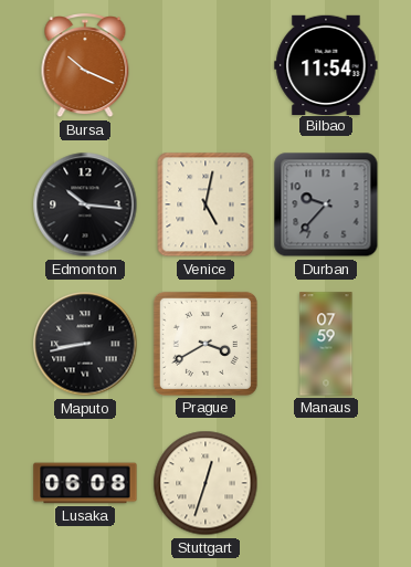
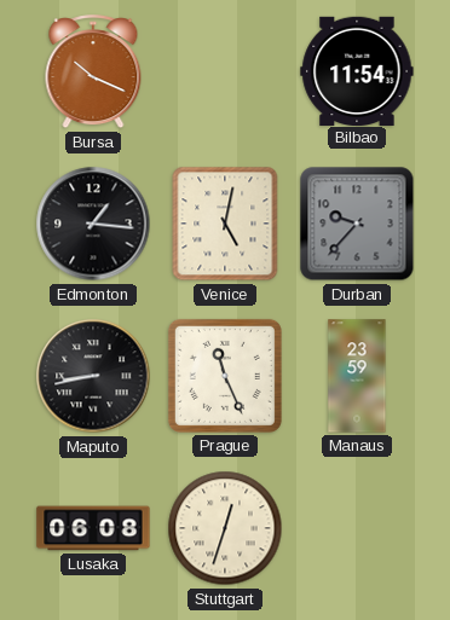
Edmonton: 10:16 -> 1:16 (93, 224)
Prague: 3:40 -> 11:26 (225, 376)
Manaus: 07:59 -> 23:59 (357, 376)
